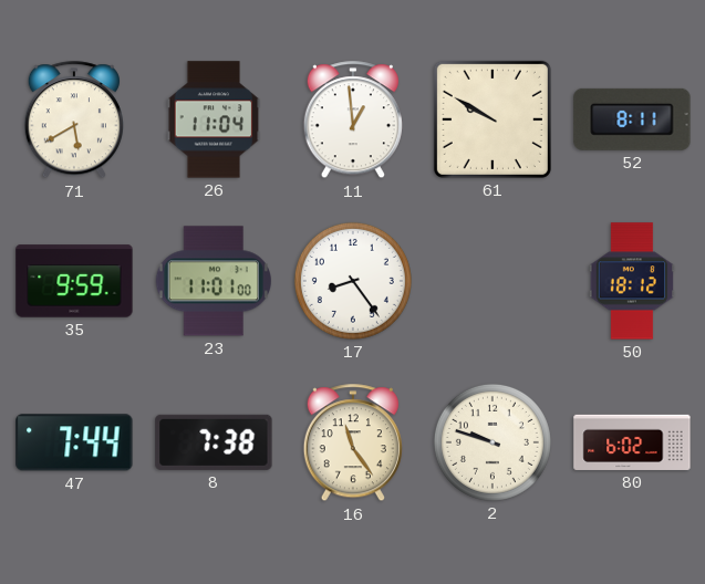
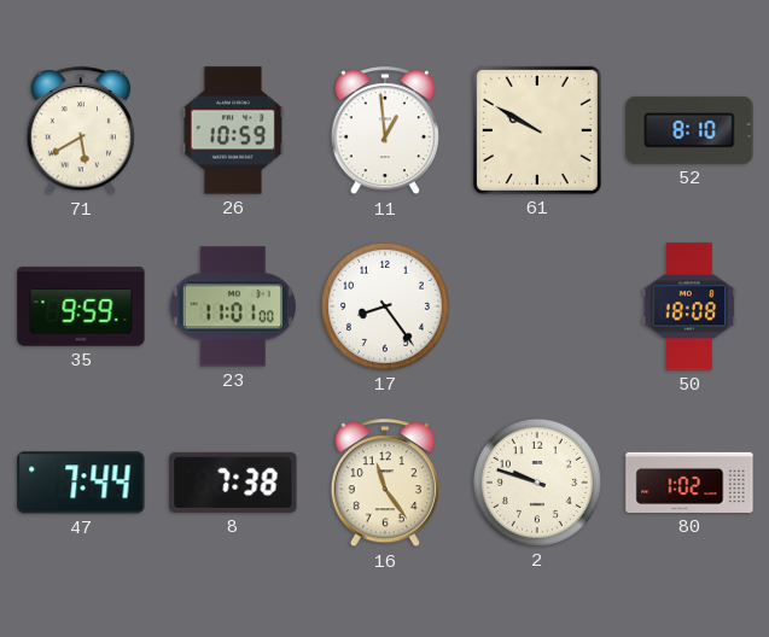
26: 11:04 -> 10:59 (233, 130)
52: 8:11 -> 8:10 (689, 130)
50: 18:12 -> 18:08 (688, 306)
80: 6:02 -> 1:02 (689, 483)
